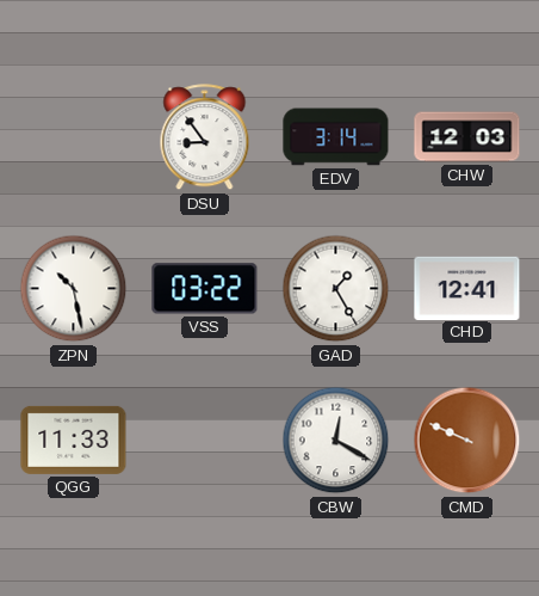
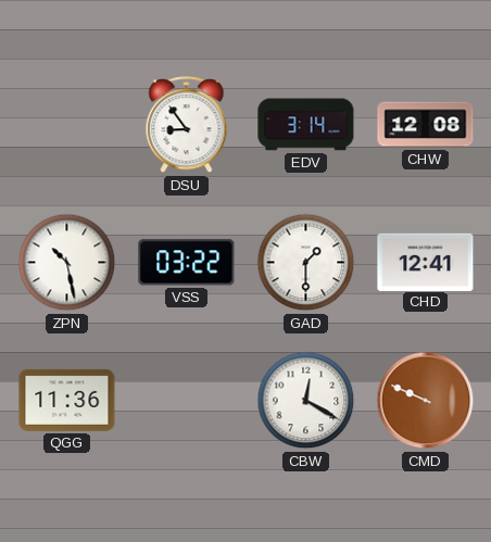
CHW: 12:03 -> 12:08 (426, 125)
GAD: 1:25 -> 1:30 (306, 263)
QGG: 11:33 -> 11:36 (67, 400)
